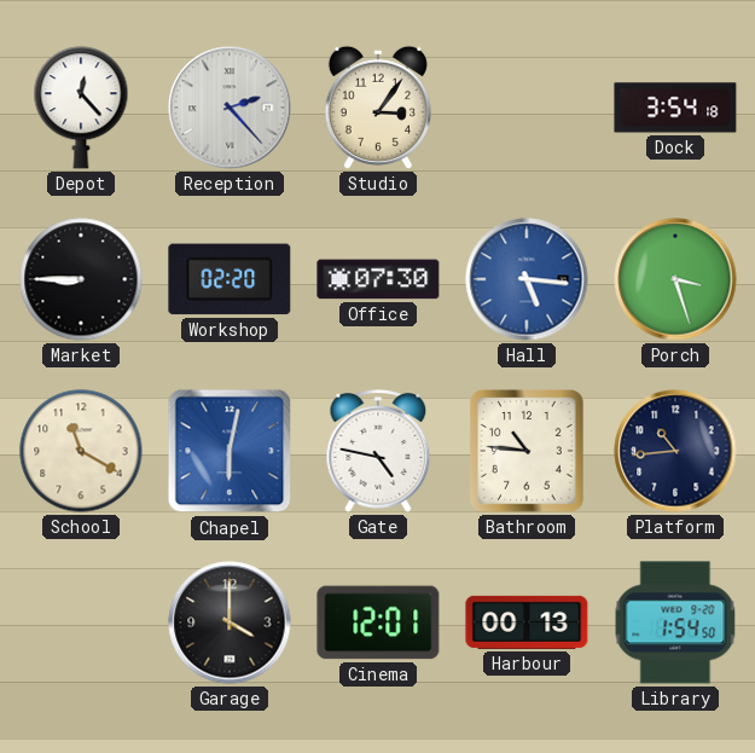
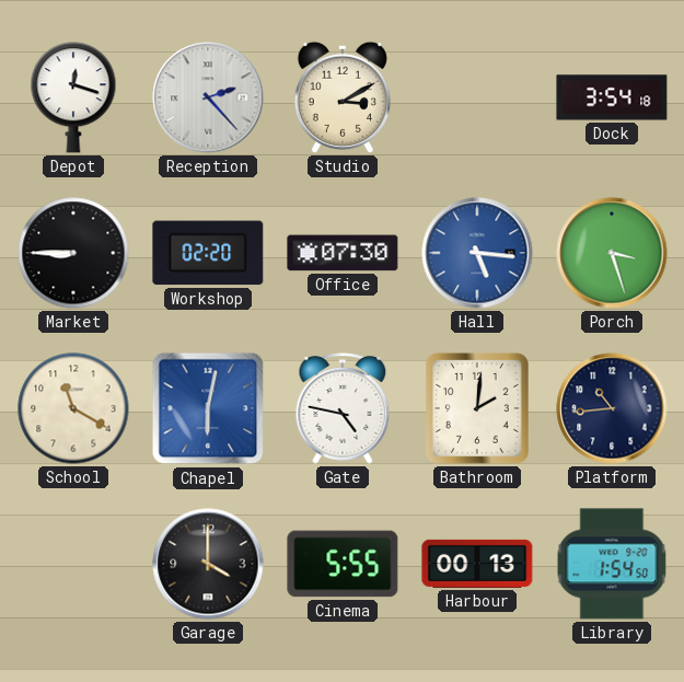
Depot: 12:23 -> 12:18 (73, 97)
Studio: 3:06 -> 3:10 (343, 97)
Bathroom: 10:46 -> 2:01 (477, 408)
Cinema: 12:01 -> 5:55 (343, 564)
